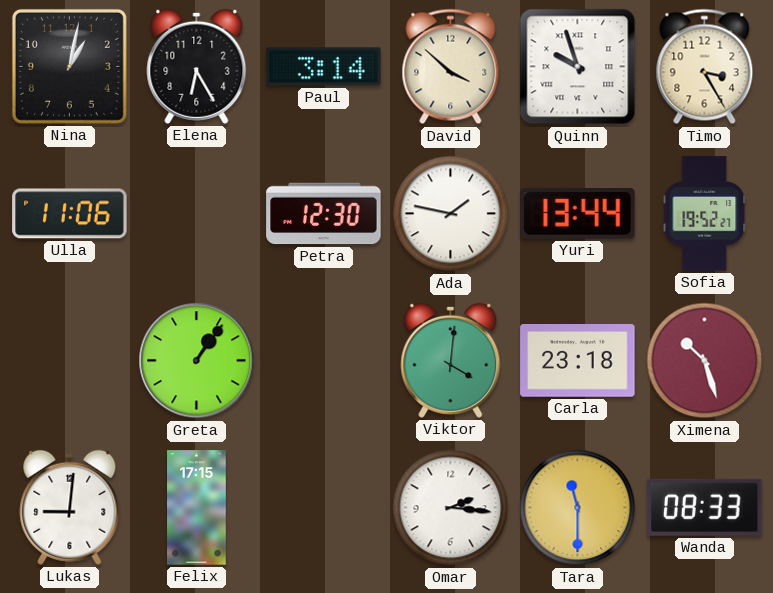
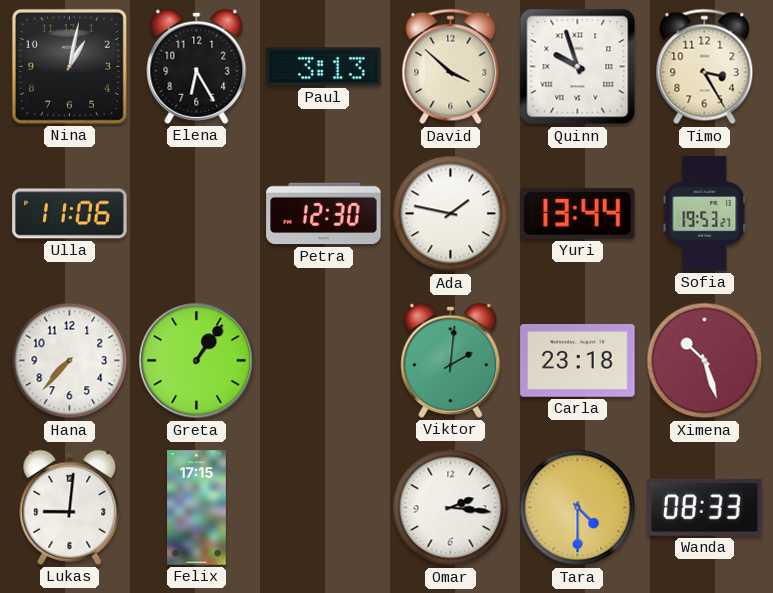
Paul: 3:14 -> 3:13 (324, 67)
Sofia: 19:52 -> 19:53 (705, 214)
Hana: none -> 7:37 (70, 361)
Viktor: 4:01 -> 2:01 (451, 360)
Tara: 11:30 -> 4:30 (578, 508)
